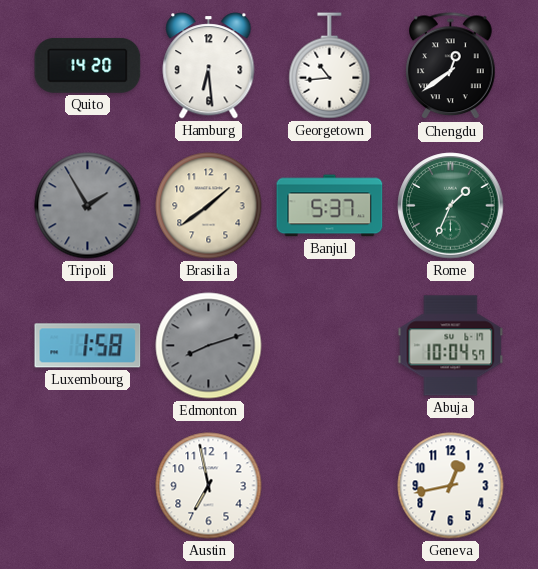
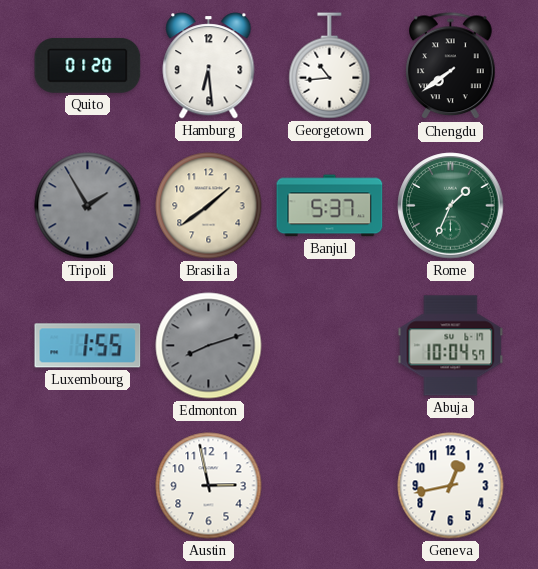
Quito: 14:20 -> 01:20 (88, 66)
Chengdu: 12:39 -> 7:39 (451, 66)
Luxembourg: 1:58 -> 1:55 (88, 346)
Austin: 6:58 -> 2:58 (209, 486)
